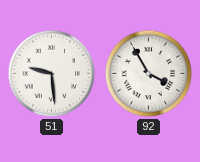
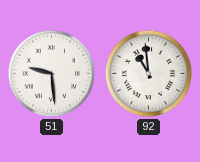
92: 3:55 -> 10:59 (149, 74)
